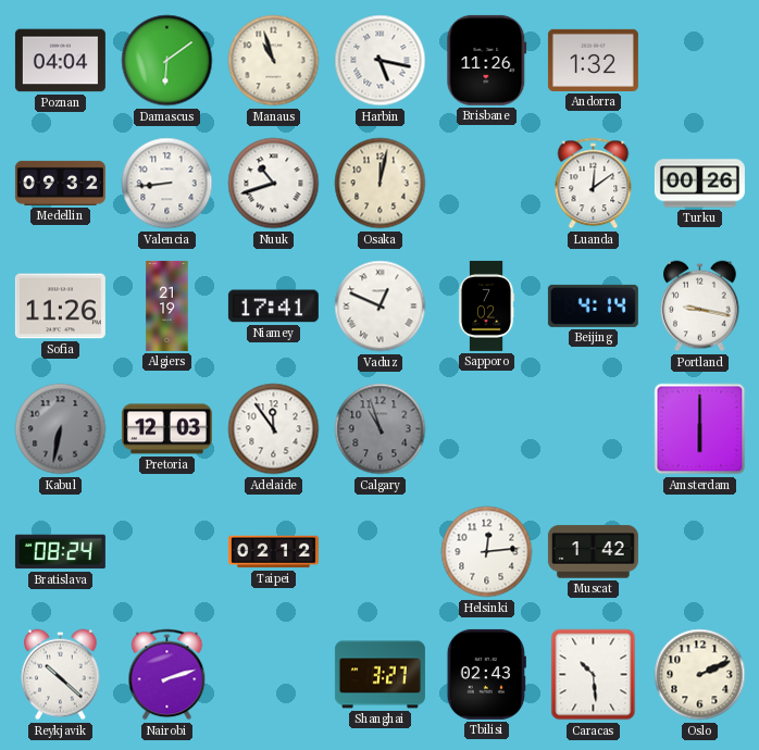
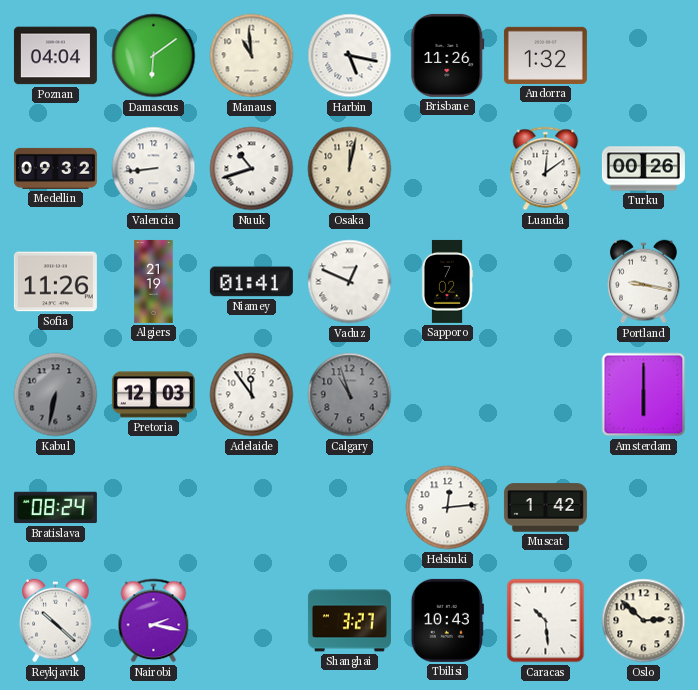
Manaus: 10:57 -> 10:59 (252, 56)
Niamey: 17:41 -> 01:41 (251, 282)
Beijing: 4:14 -> none (593, 305)
Taipei: 02:12 -> none (273, 552)
Nairobi: 2:12 -> 2:17 (154, 621)
Tbilisi: 02:43 -> 10:43 (447, 620)
Oslo: 2:11 -> 2:52 (644, 621)
